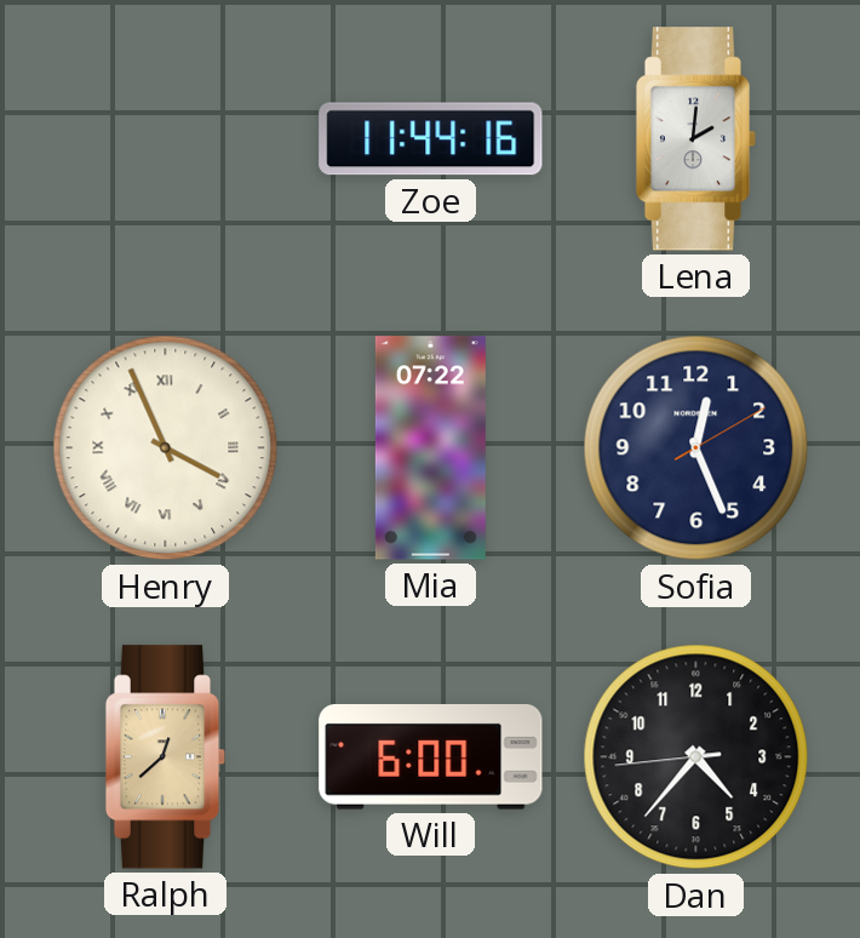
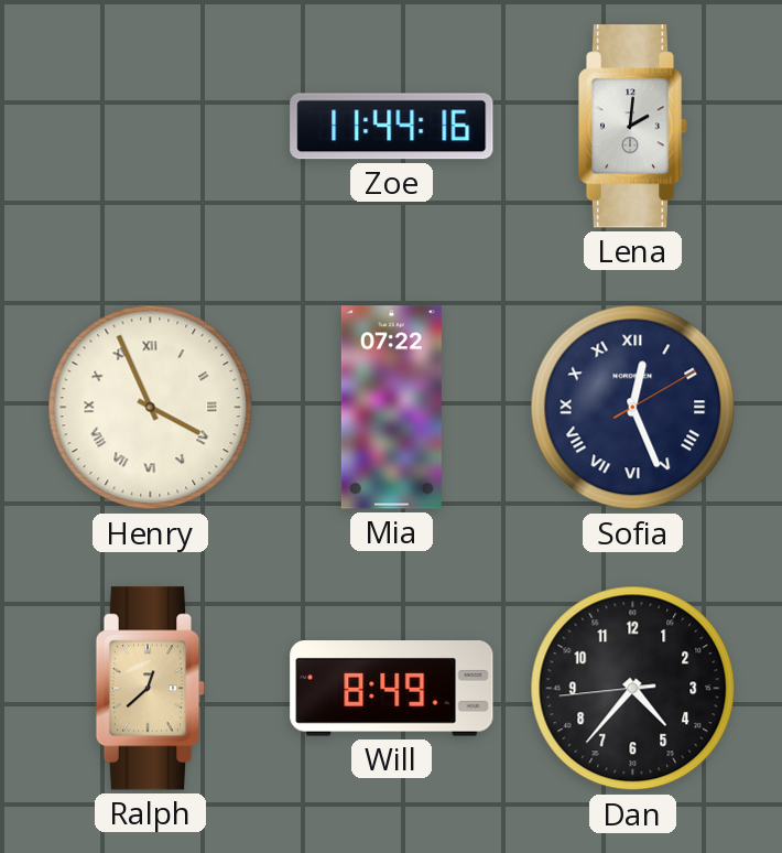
Sofia numerals: Arabic -> Roman (633, 408)
Will: 6:00 -> 8:49 (392, 689)
